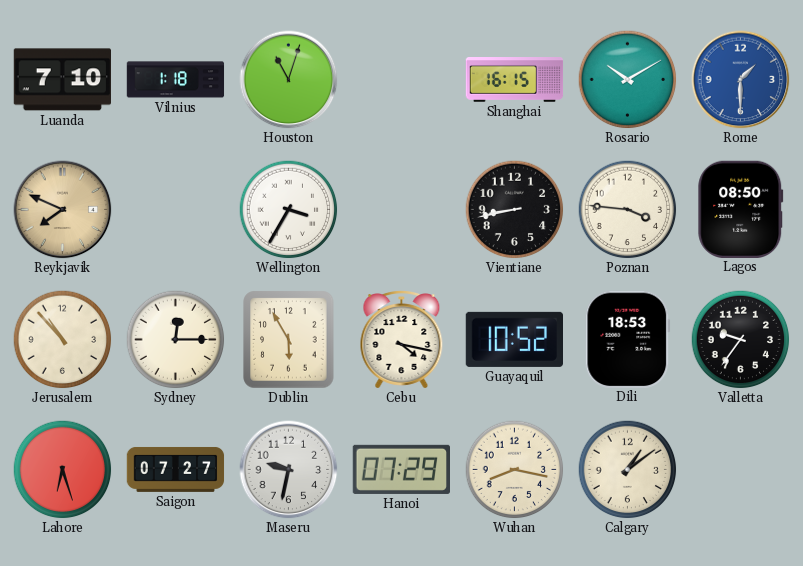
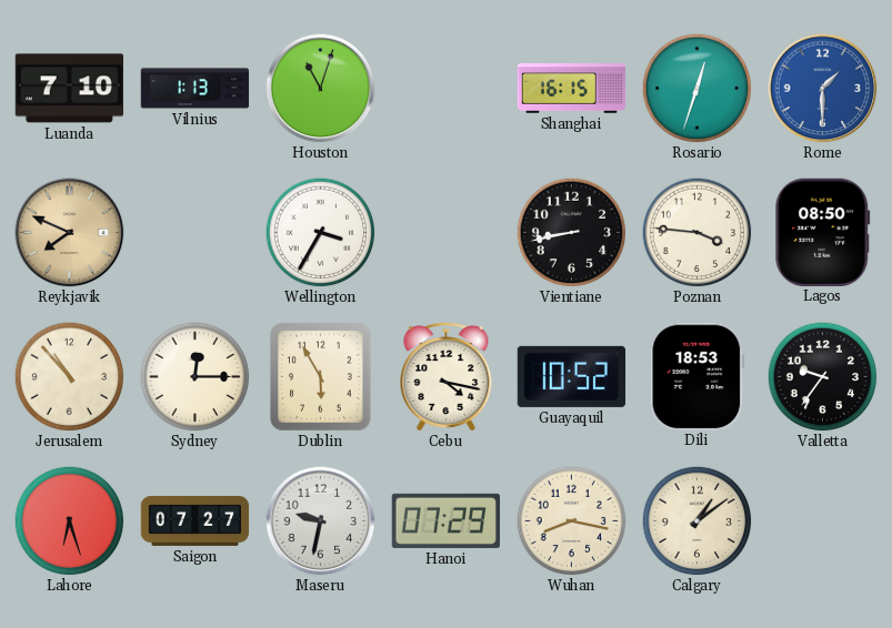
Vilnius: 1:18 -> 1:13 (196, 89)
Rosario: 10:10 -> 12:33 (698, 89)
